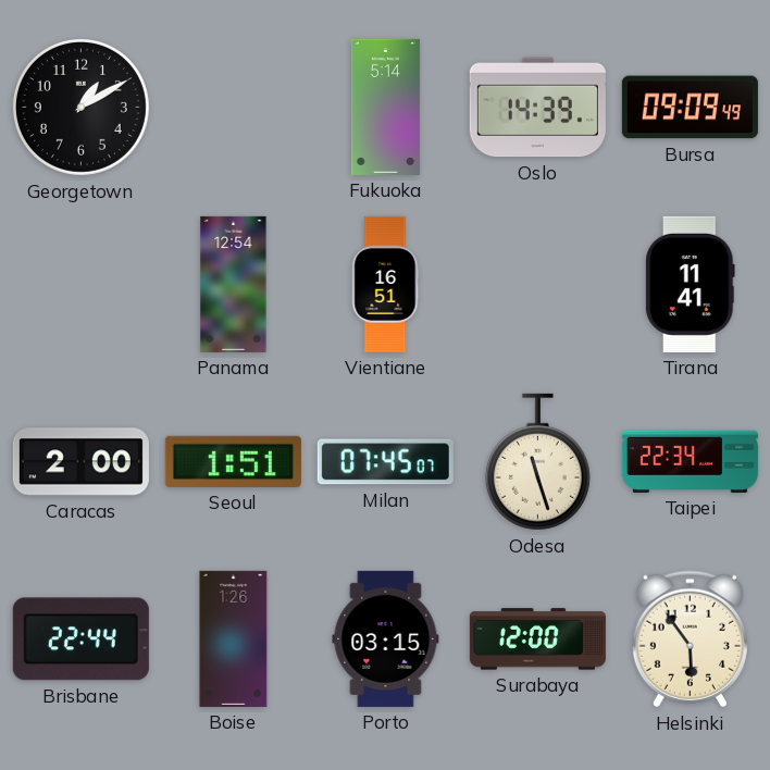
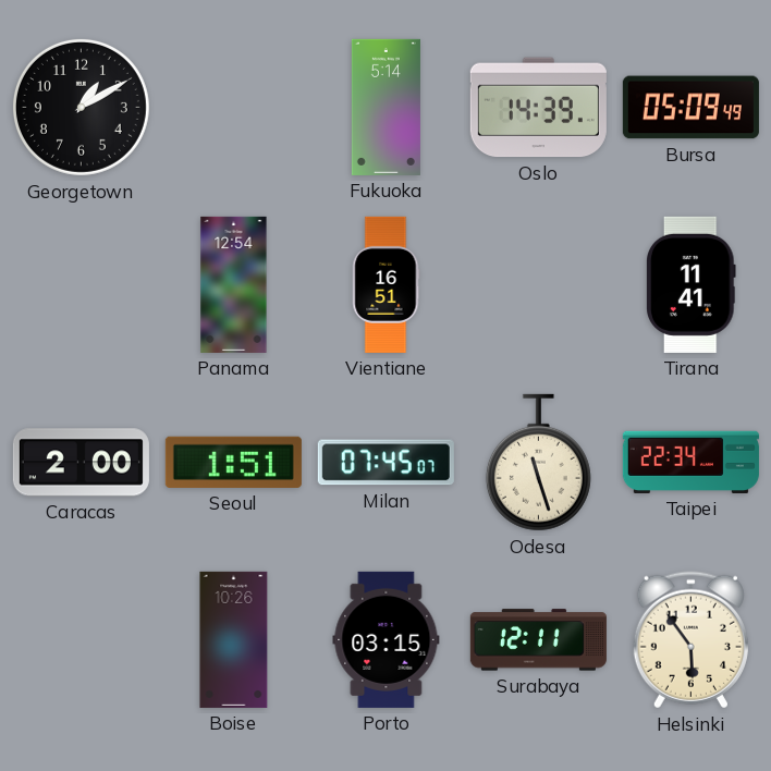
Bursa: 09:09 -> 05:09 (690, 108)
Brisbane: 22:44 -> none (80, 639)
Boise: 1:26 -> 10:26 (234, 639)
Surabaya: 12:00 -> 12:11 (538, 640)
